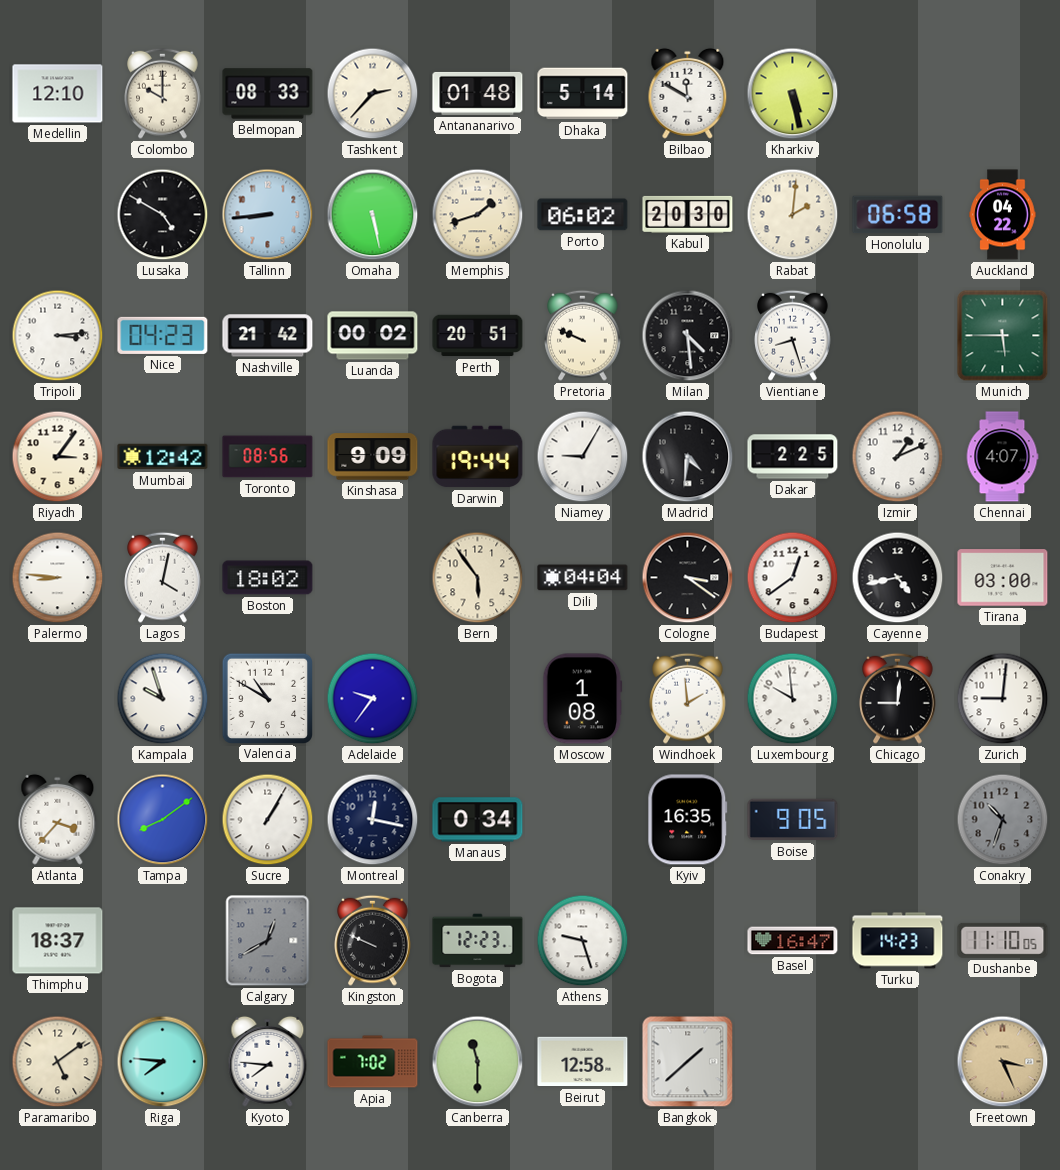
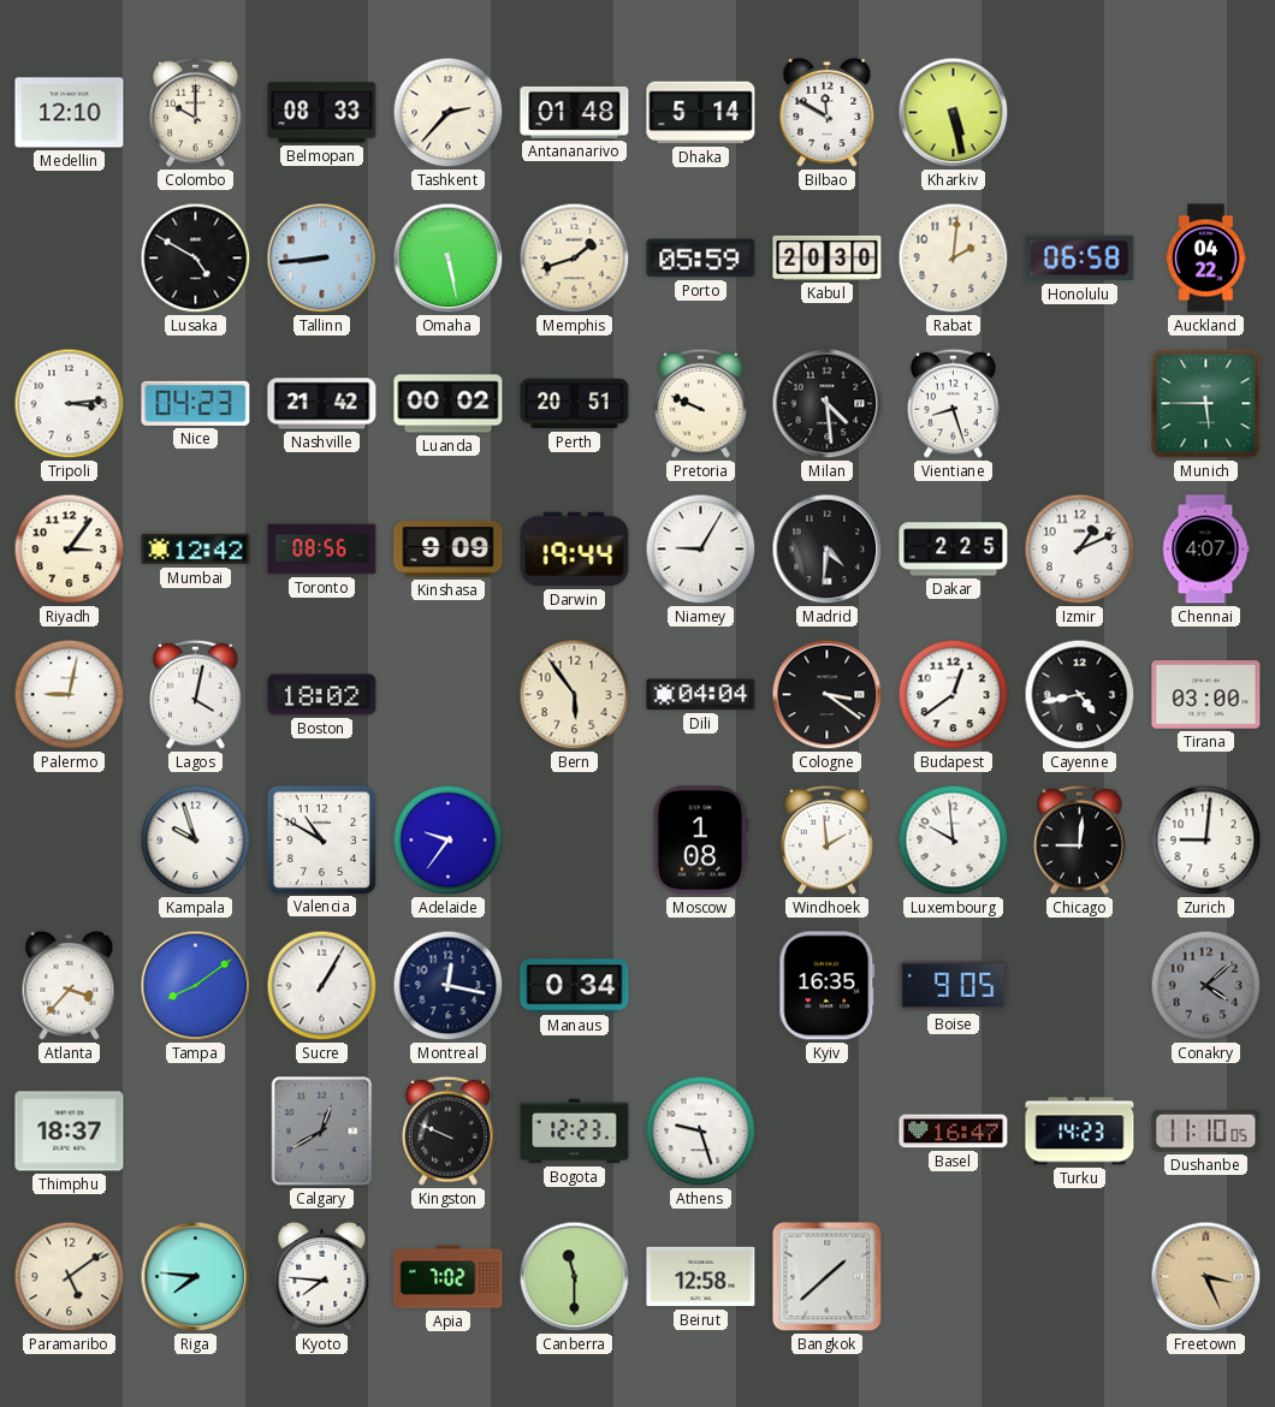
Porto: 06:02 -> 05:59 (701, 259)
Palermo: 8:46 -> 9:02 (70, 695)
Conakry: 10:33 -> 4:08 (1206, 986)
